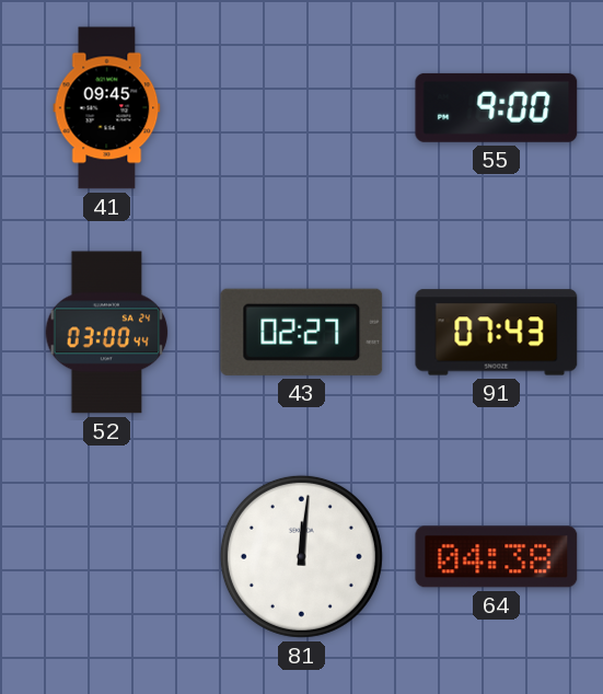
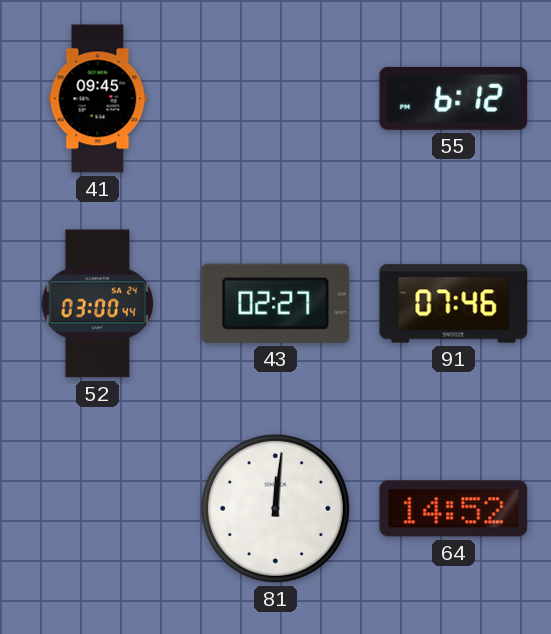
55: 9:00 -> 6:12 (454, 98)
91: 07:43 -> 07:46 (454, 304)
64: 04:38 -> 14:52 (454, 509)
